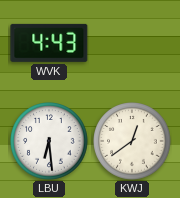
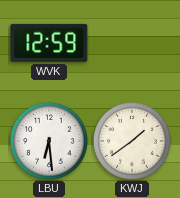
WVK: 4:43 -> 12:59 (49, 43)
KWJ: 12:39 -> 1:39 (132, 141)
